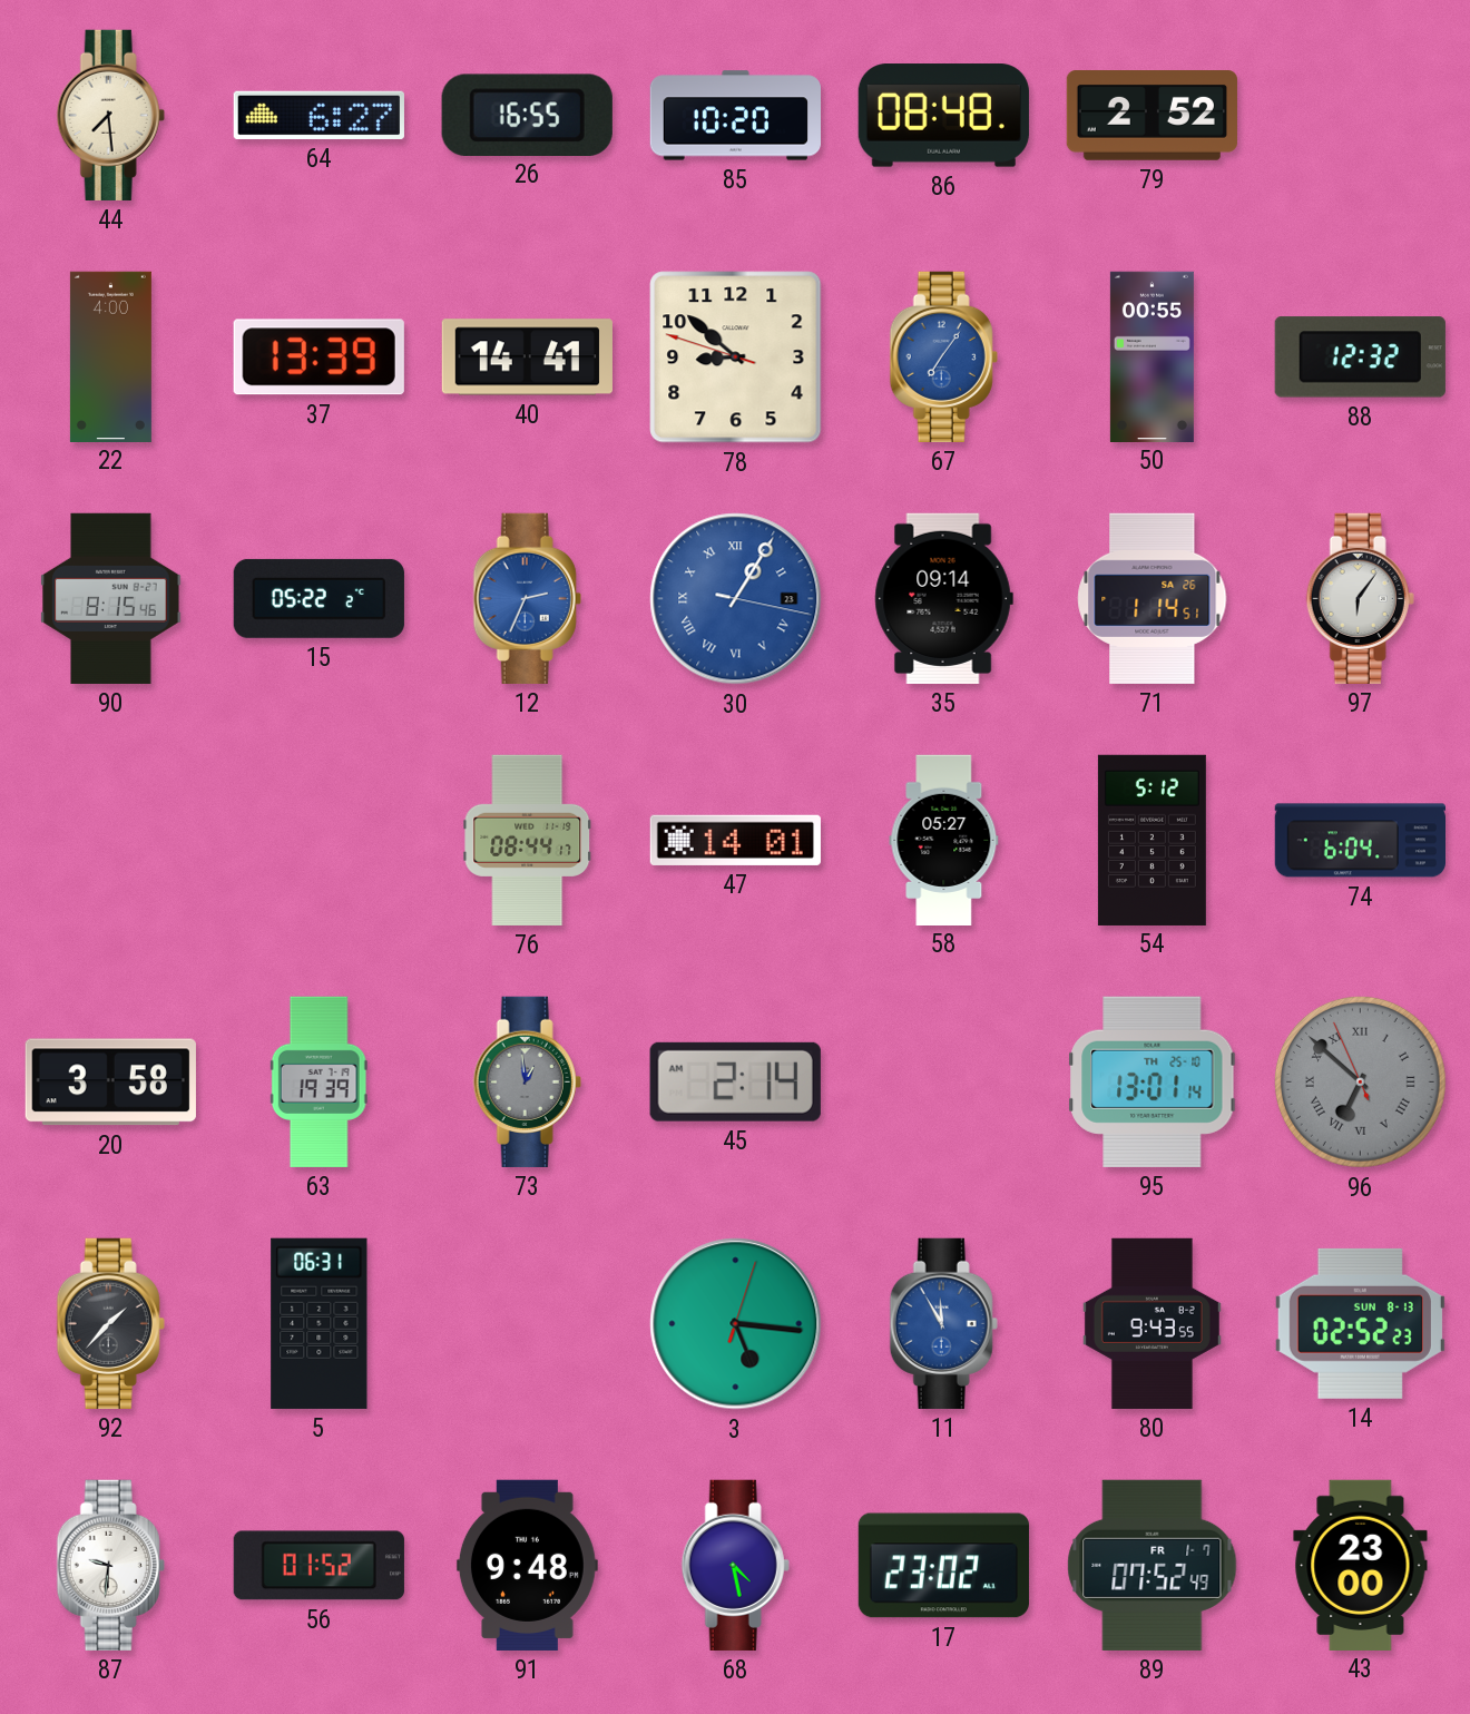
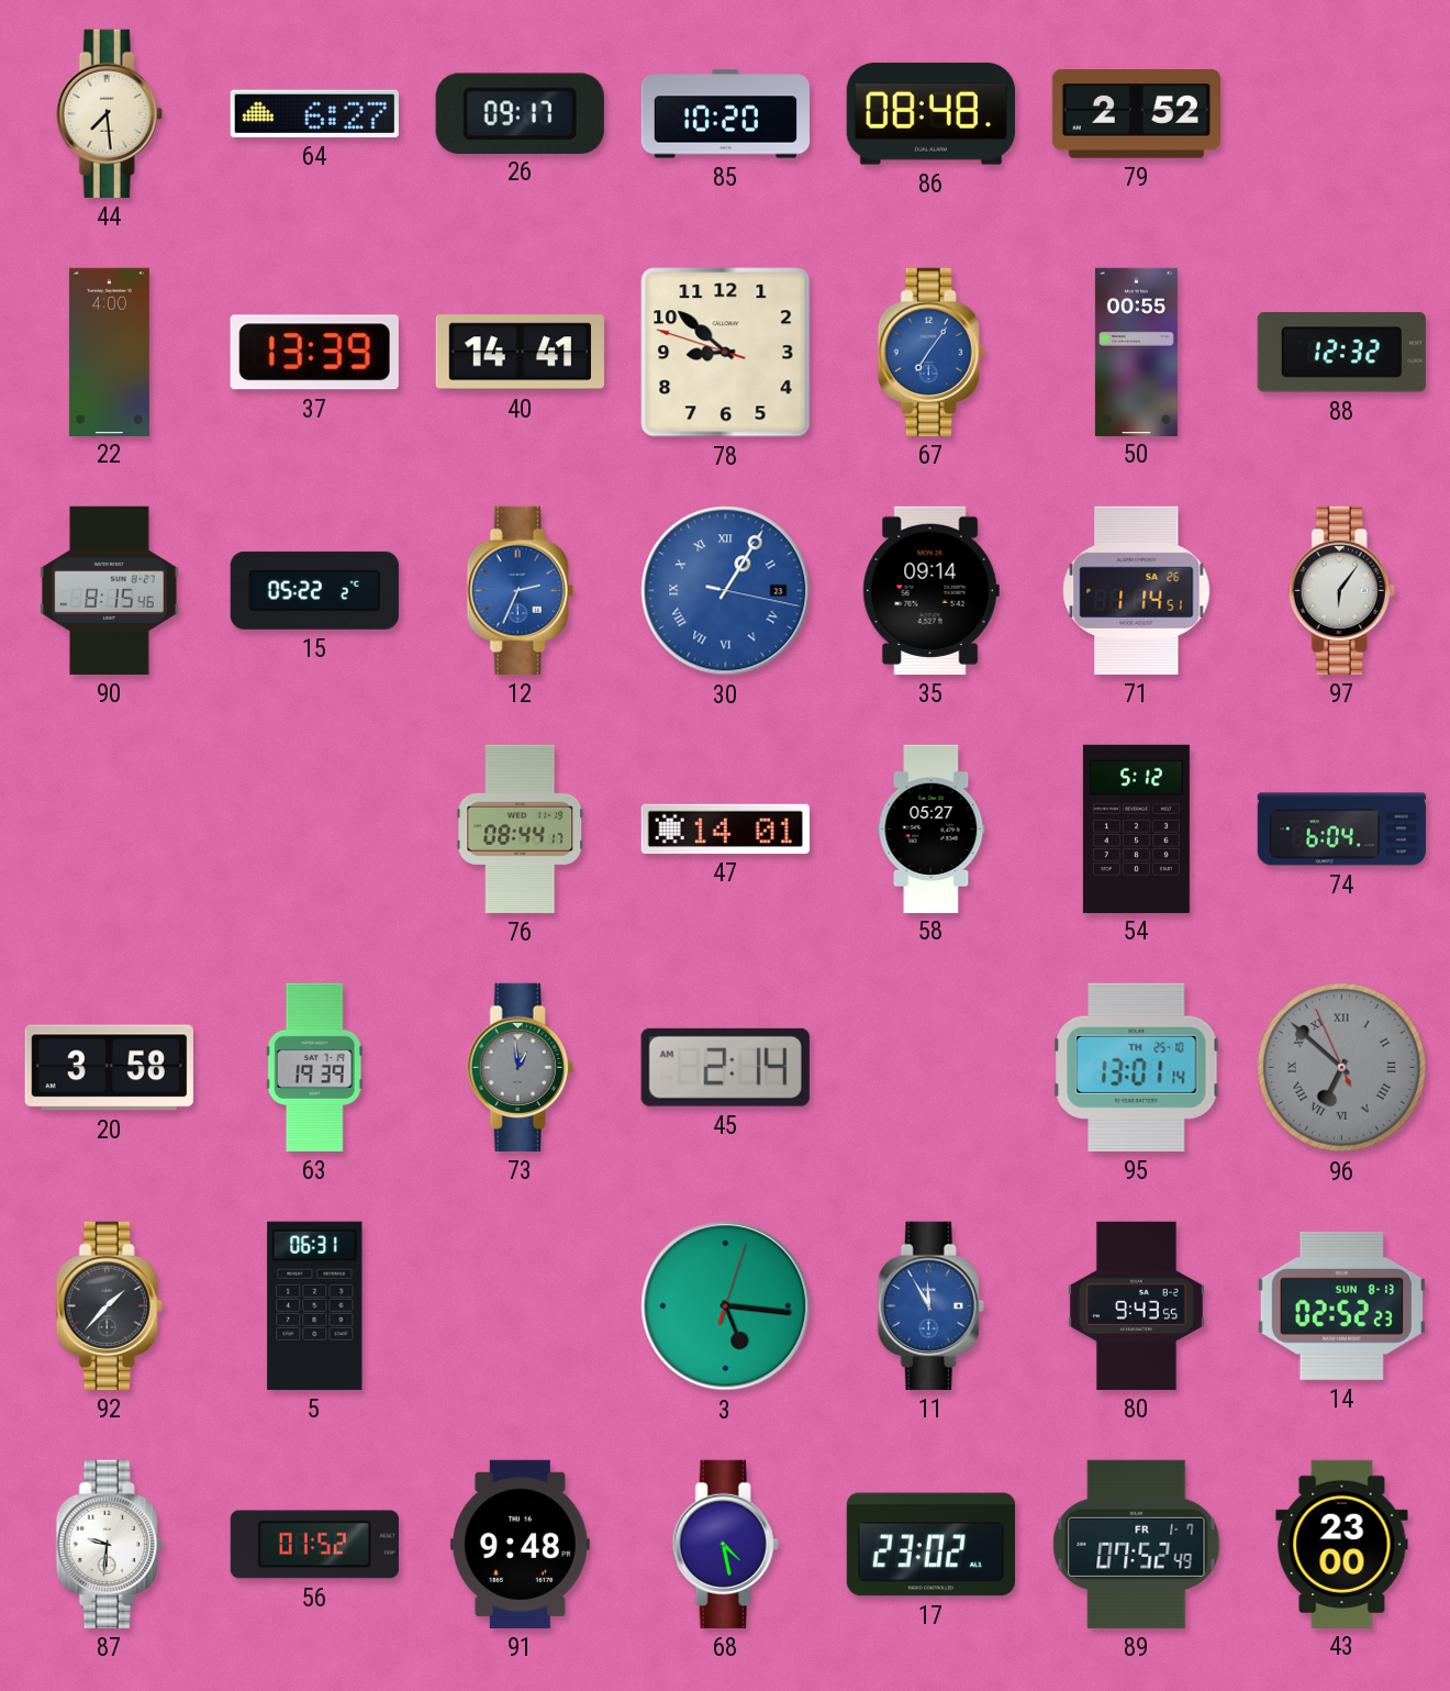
26: 16:55 -> 09:17 (520, 113)
